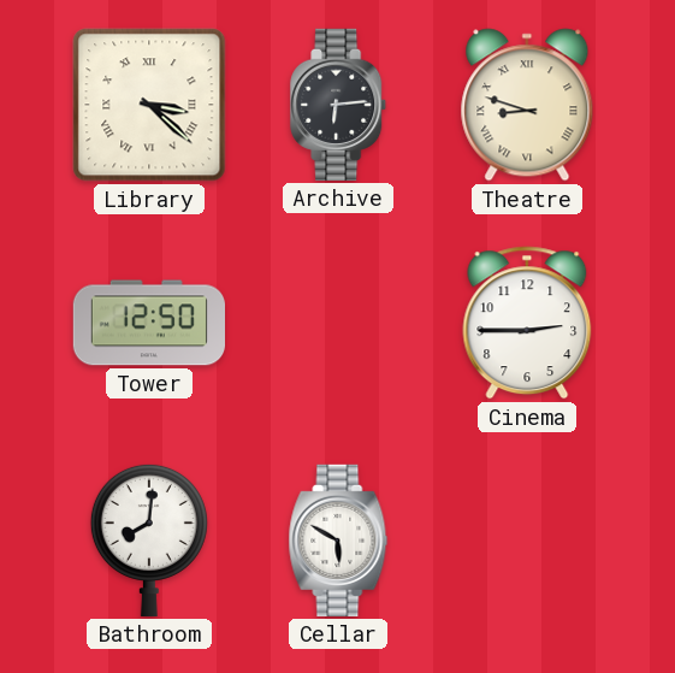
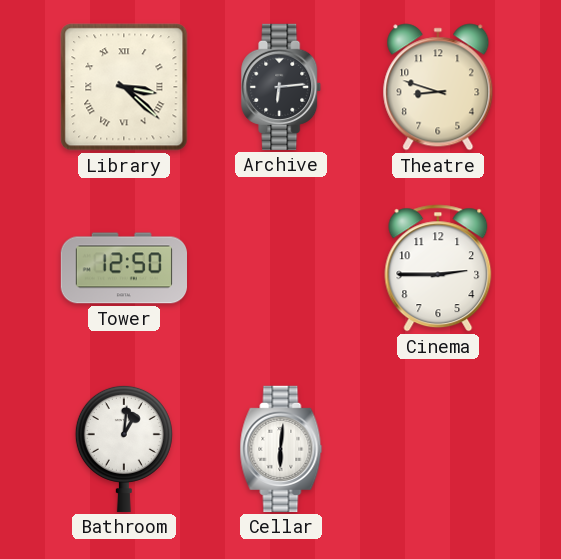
Theatre numerals: Roman -> Arabic (438, 87)
Bathroom: 8:01 -> 1:01 (124, 448)
Cellar: 5:50 -> 6:01 (281, 449)
